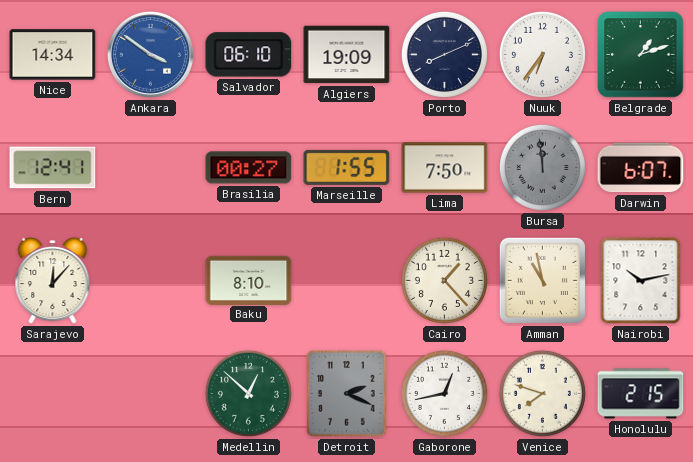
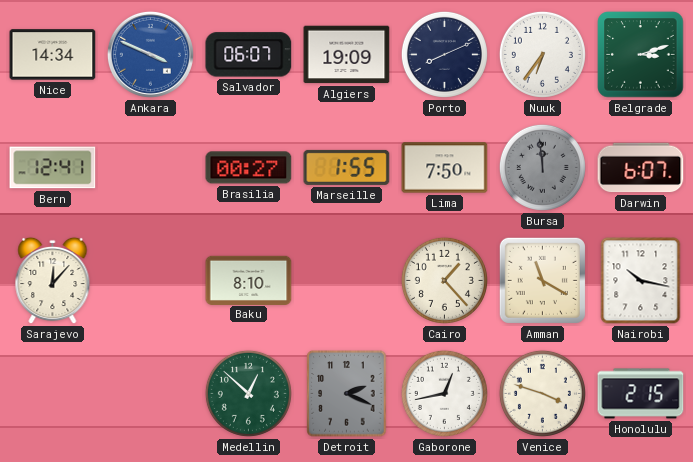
Ankara: 3:51 -> 3:49 (150, 54)
Salvador: 06:10 -> 06:07 (249, 55)
Belgrade: 1:12 -> 3:12 (641, 55)
Amman: 10:58 -> 11:20 (542, 280)
Nairobi: 10:13 -> 10:17 (641, 281)
Venice: 7:48 -> 3:48 (542, 393)
